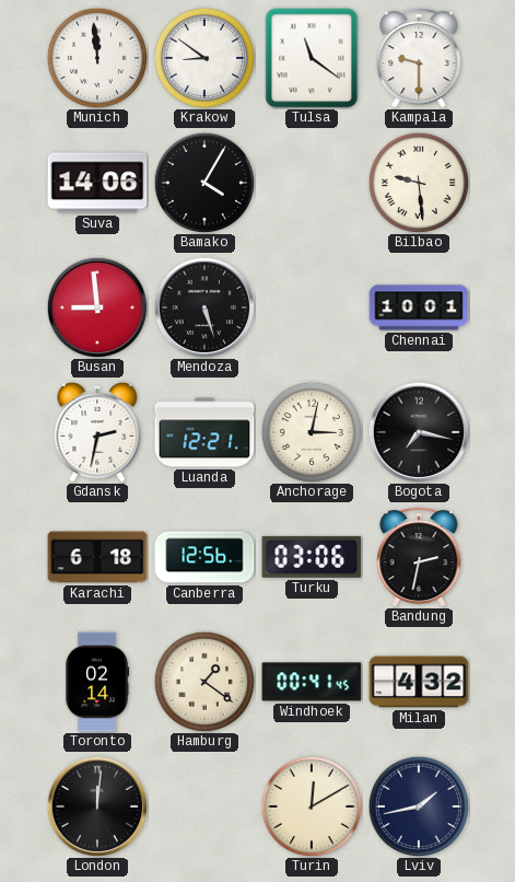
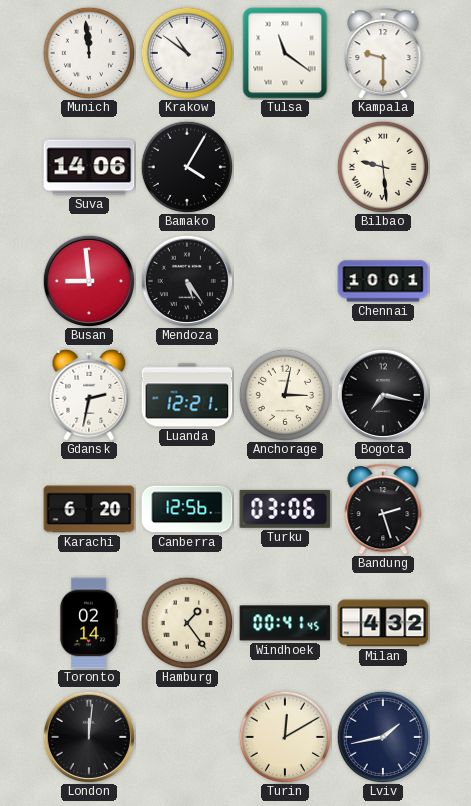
Krakow: 8:51 -> 10:51 (186, 52)
Mendoza: 5:27 -> 5:24 (186, 280)
Karachi: 6:18 -> 6:20 (89, 509)
Bandung: 2:32 -> 2:27 (383, 509)
Hamburg: 1:21 -> 1:24 (186, 622)
